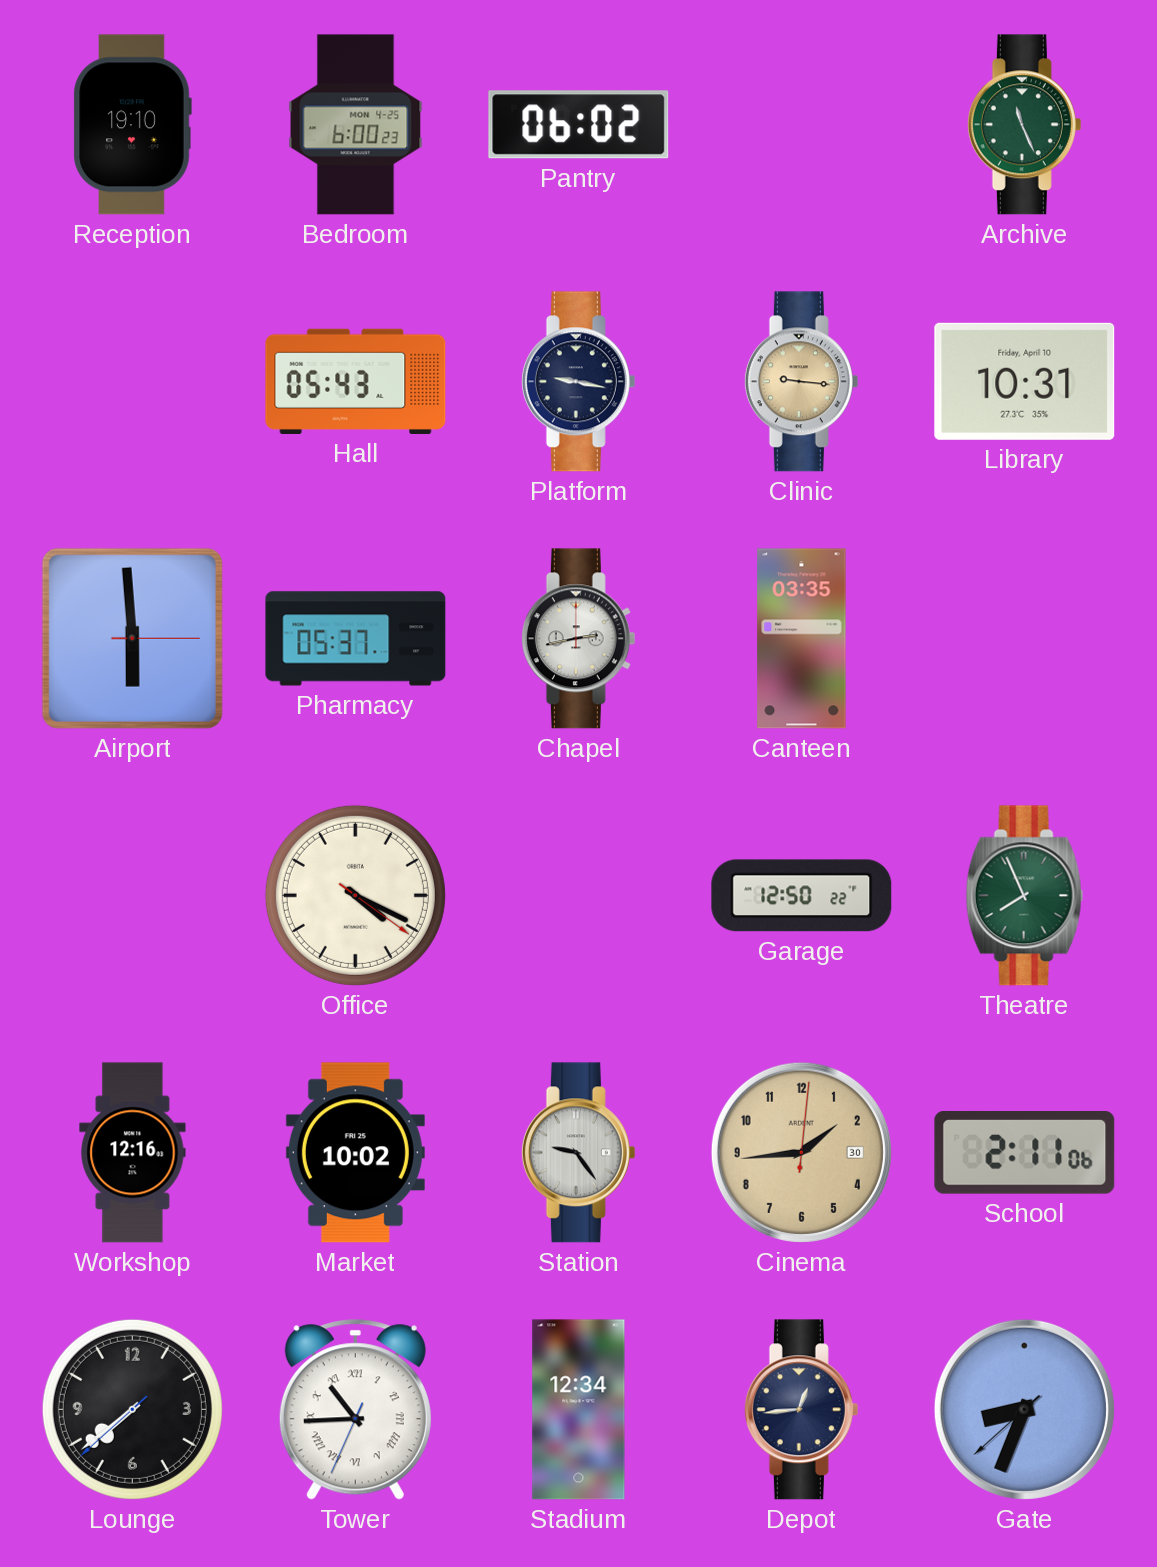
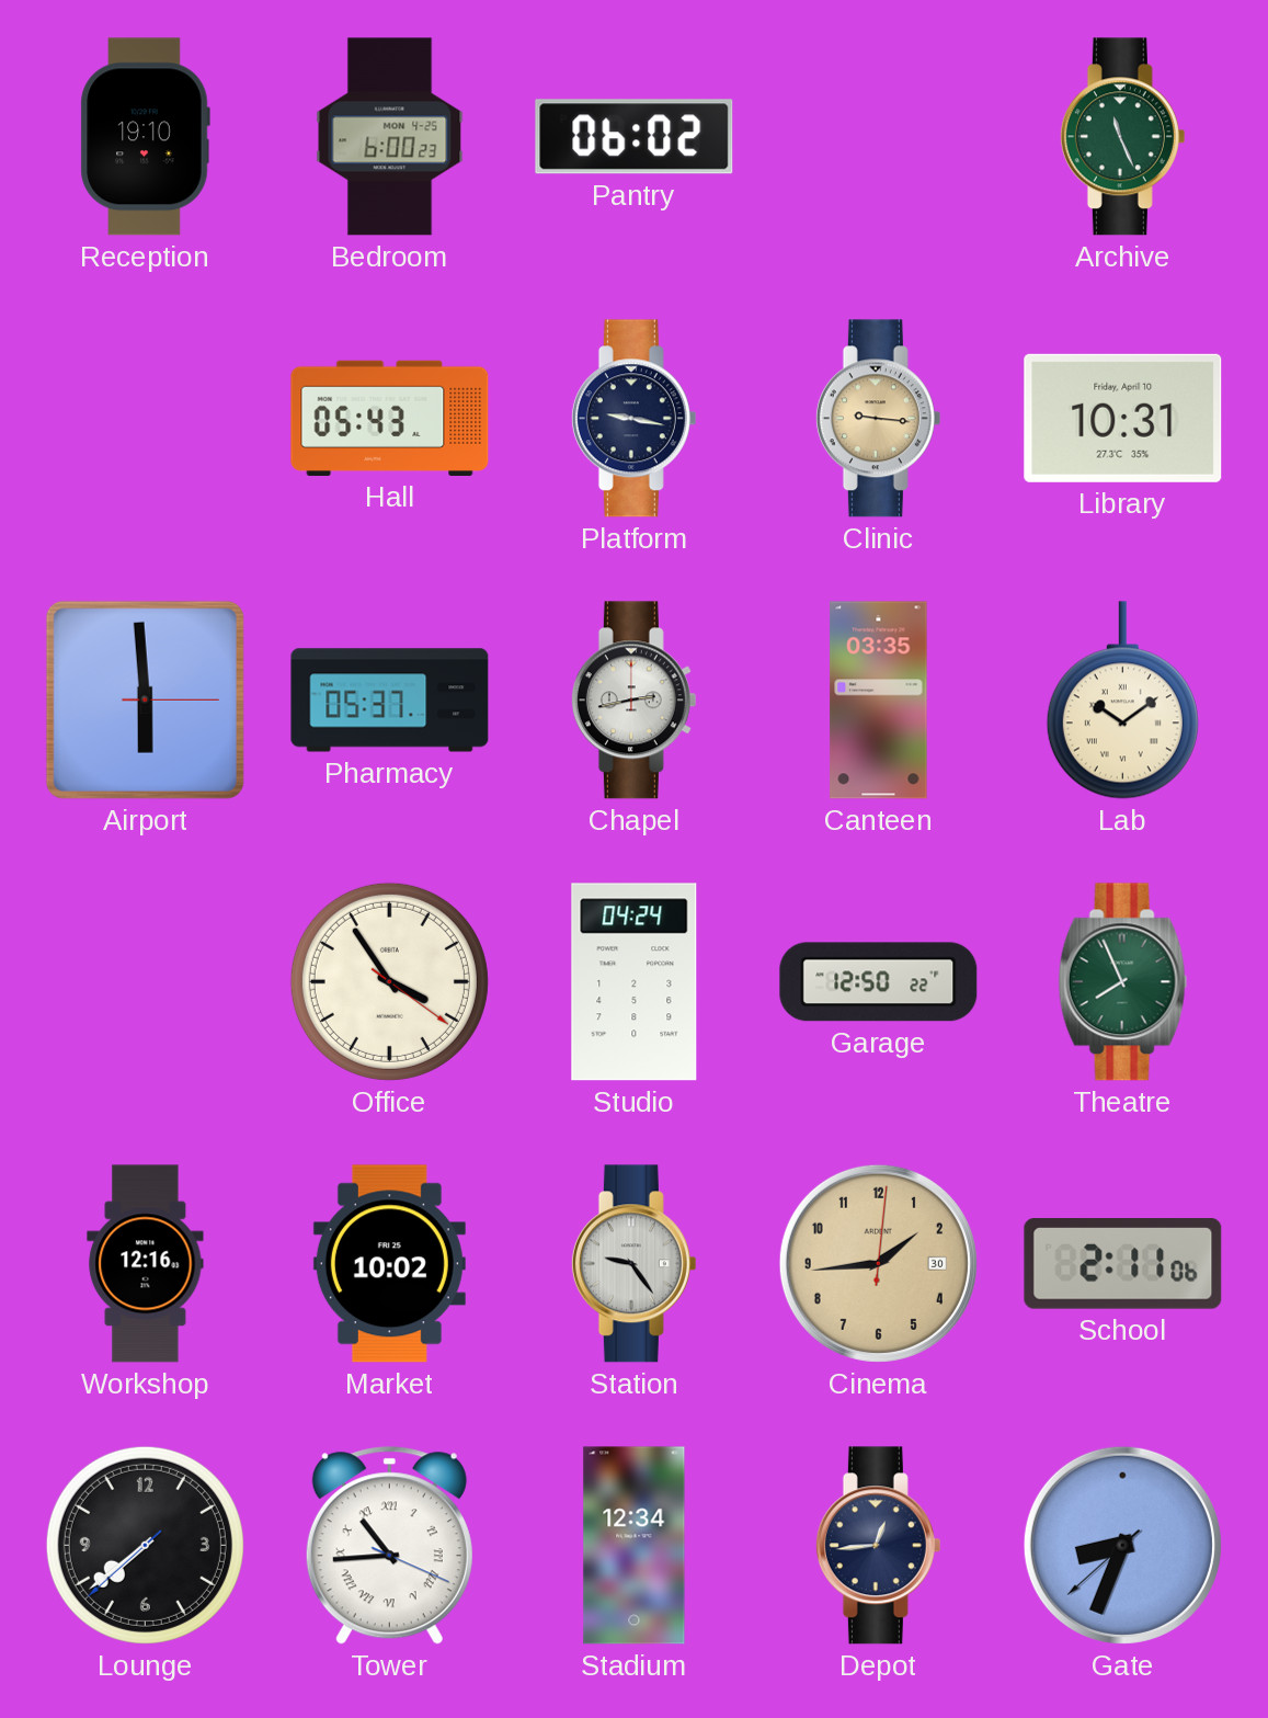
Lab: none -> 10:09 (1122, 701)
Office: 4:19 -> 3:54 (389, 981)
Studio: none -> 04:24 (635, 982)
Tower: 10:44:34 -> 10:44:19 (389, 1546)
